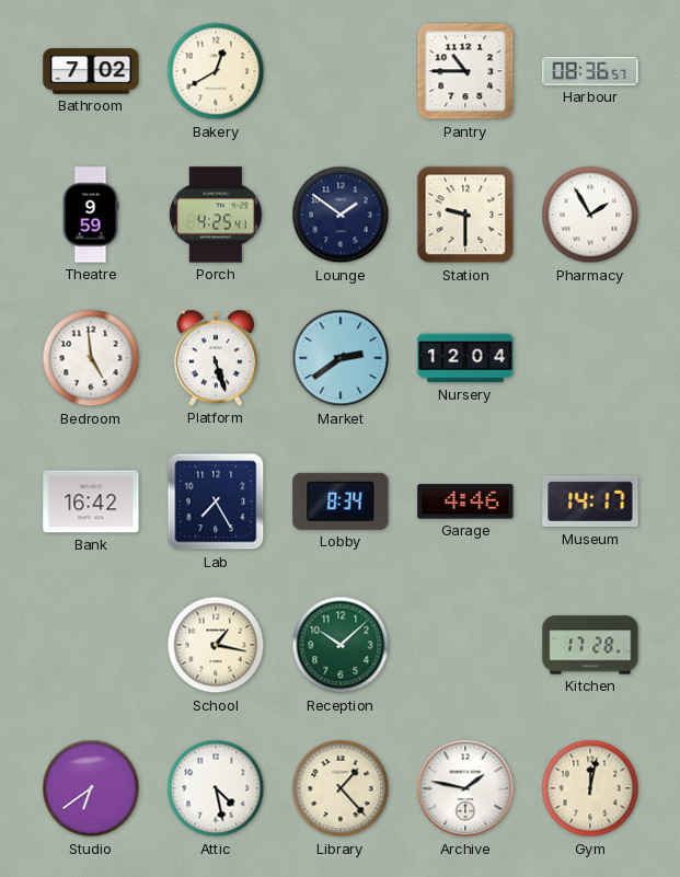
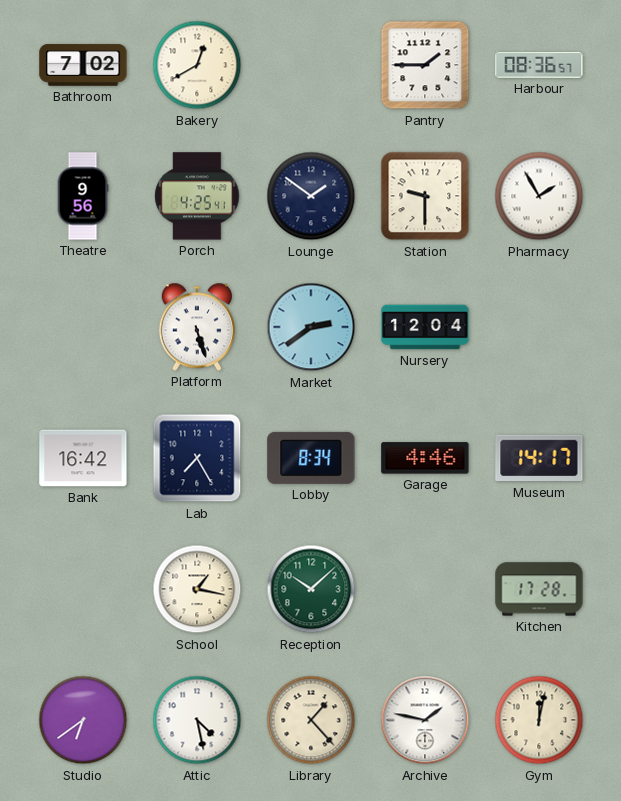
Pantry: 10:45 -> 1:45 (425, 65)
Theatre: 9:59 -> 9:56 (83, 196)
Bedroom: 4:59 -> none (91, 358)
